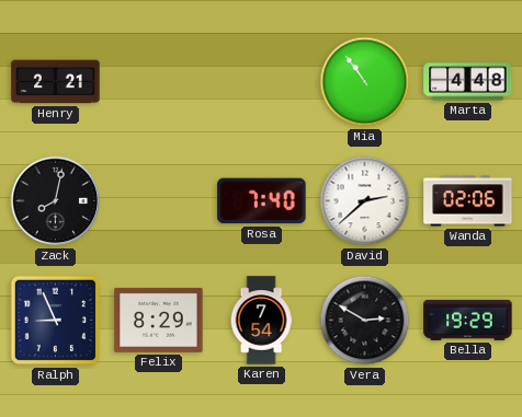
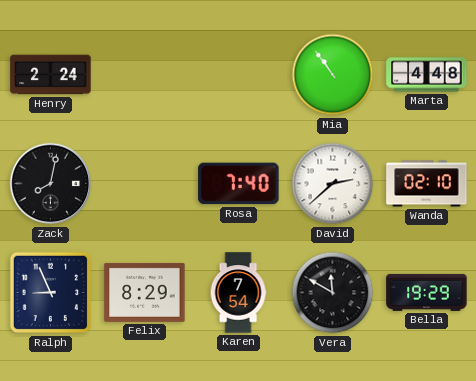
Henry: 2:21 -> 2:24 (51, 75)
Wanda: 02:06 -> 02:10 (427, 184)
Vera: 2:50 -> 11:50 (333, 293)
